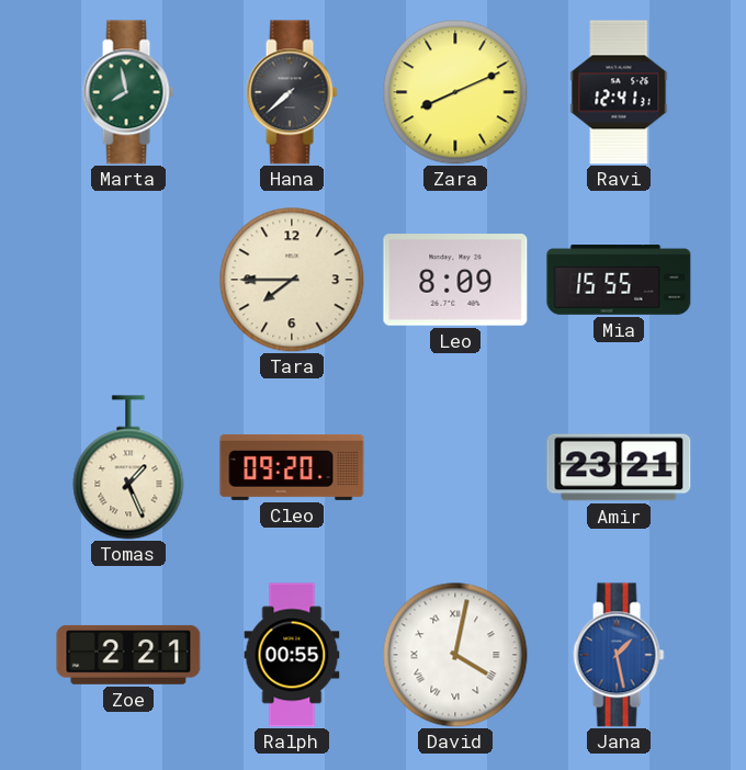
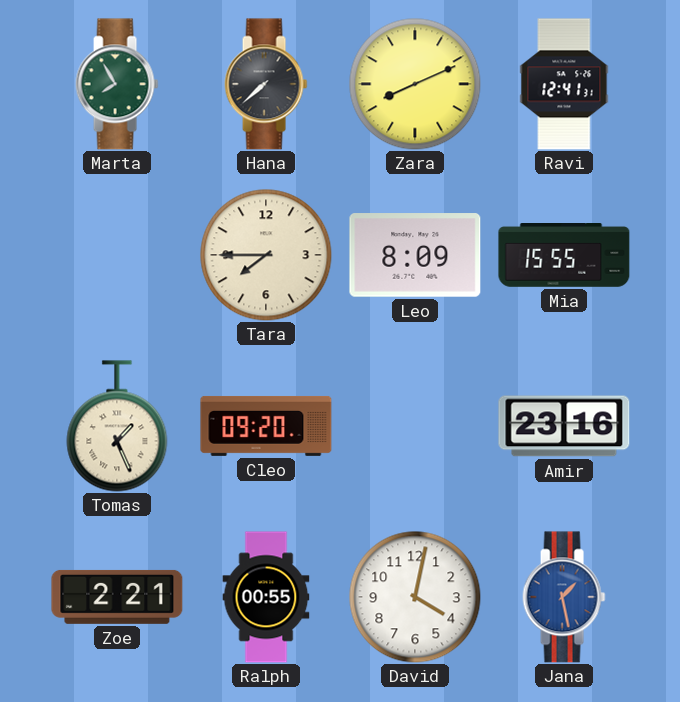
Marta: 7:58 -> 7:55 (117, 84)
Amir: 23:21 -> 23:16 (564, 426)
David numerals: Roman -> Arabic (415, 597)
